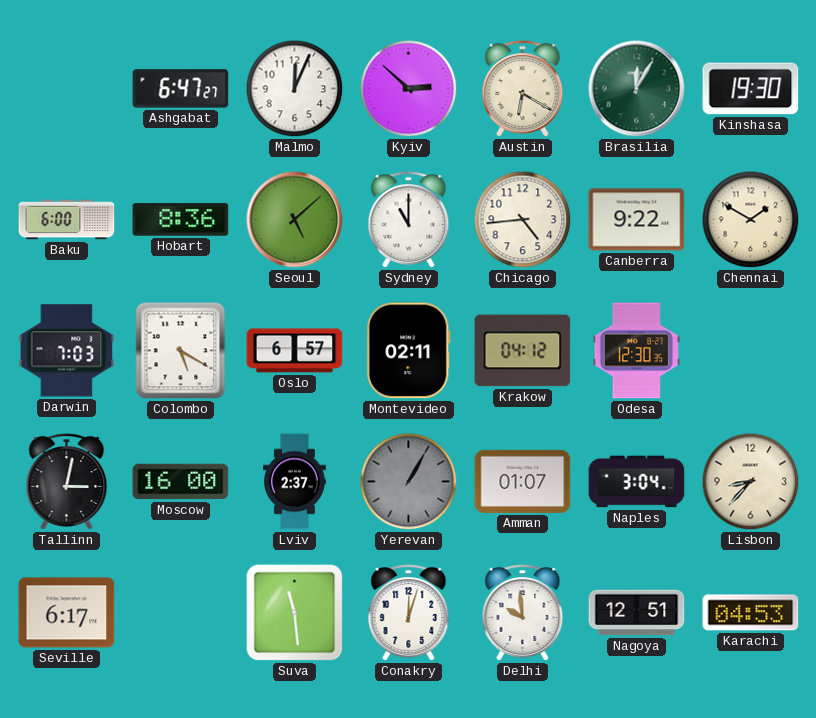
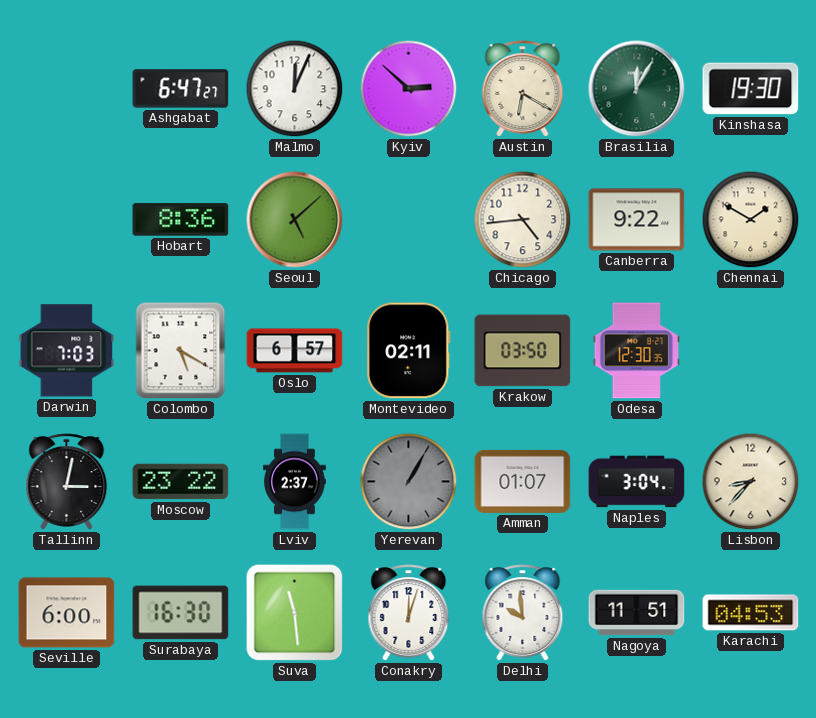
Baku: 6:00 -> none (67, 220)
Sydney: 11:00 -> none (409, 220)
Krakow: 04:12 -> 03:50 (523, 351)
Moscow: 16:00 -> 23:22 (181, 482)
Seville: 6:17 -> 6:00 (67, 613)
Surabaya: none -> 16:30 (181, 613)
Nagoya: 12:51 -> 11:51 (637, 613)
